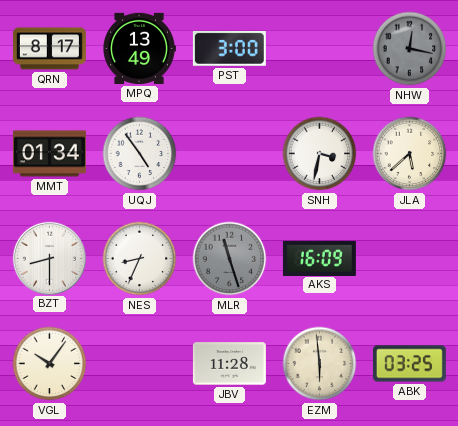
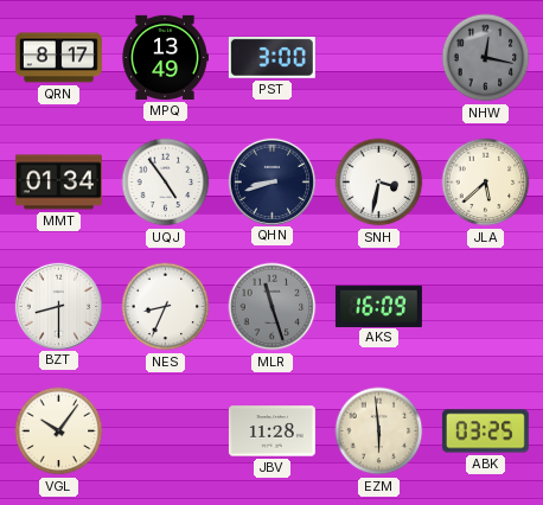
QHN: none -> 8:42 (271, 181)
